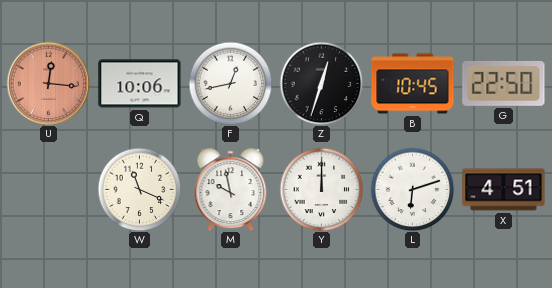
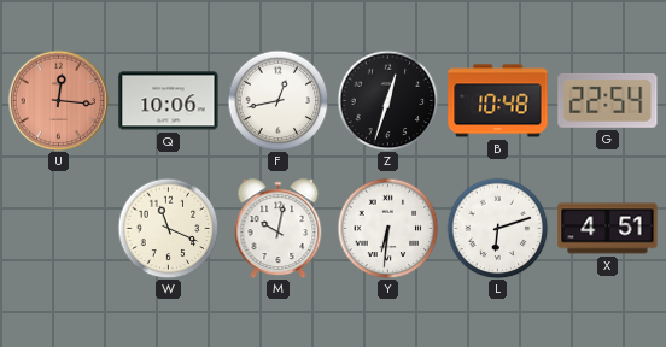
B: 10:45 -> 10:48 (498, 101)
G: 22:50 -> 22:54 (608, 101)
M: 9:58 -> 10:02 (279, 229)
Y: 12:00 -> 6:31 (387, 228)
